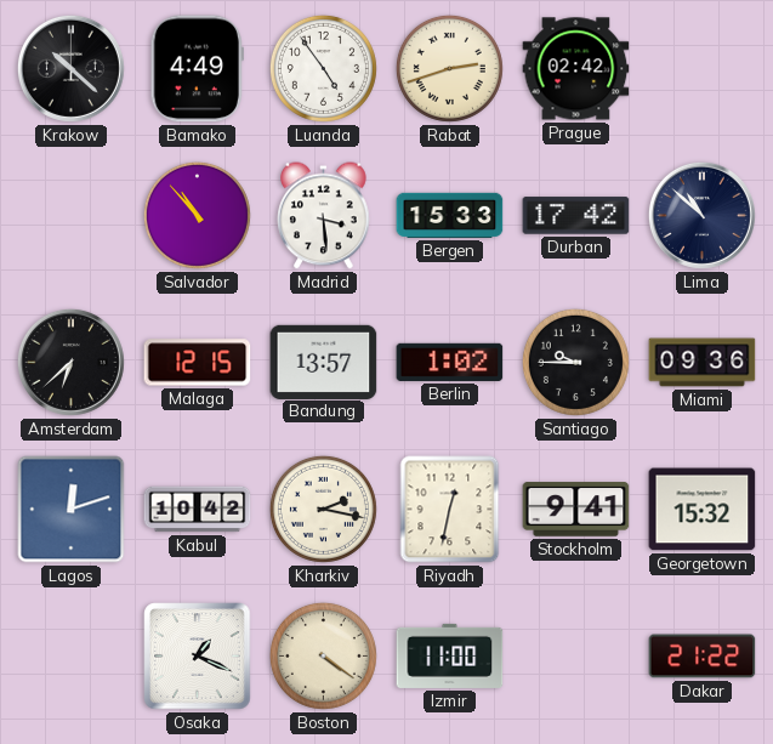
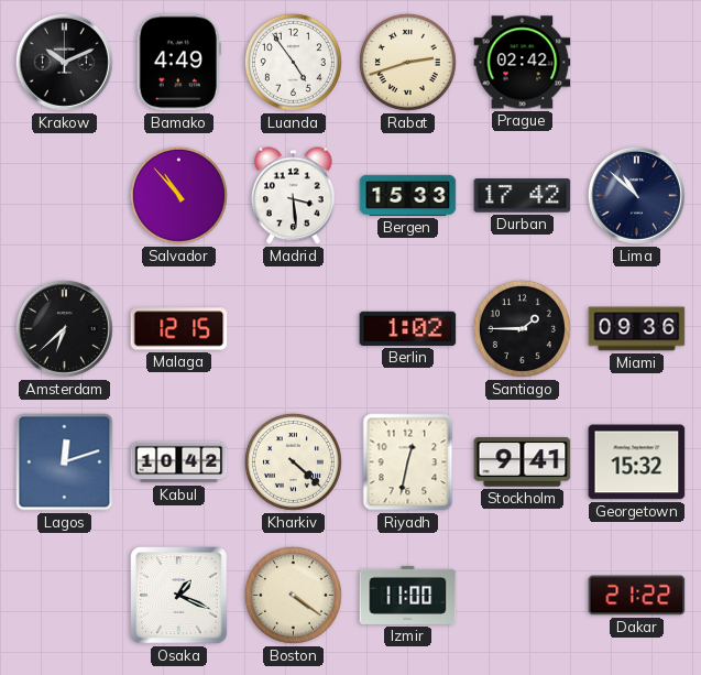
Krakow: 10:22 -> 10:11 (64, 62)
Bandung: 13:57 -> none (324, 362)
Santiago: 9:45 -> 1:45 (522, 328)
Kharkiv: 2:17 -> 4:22 (293, 461)
